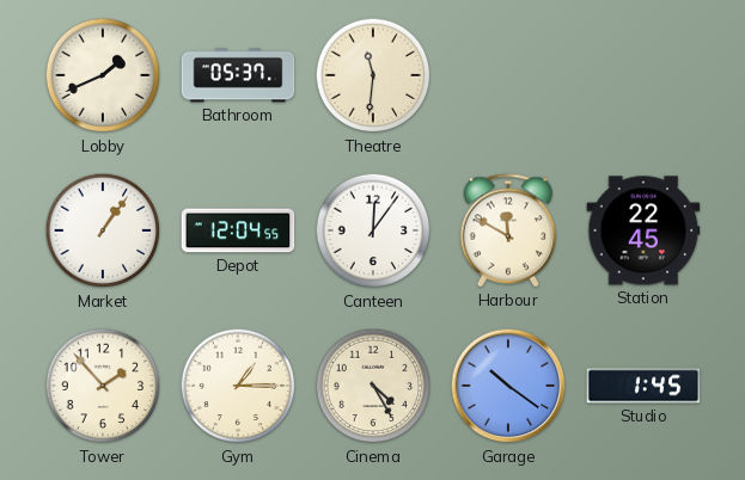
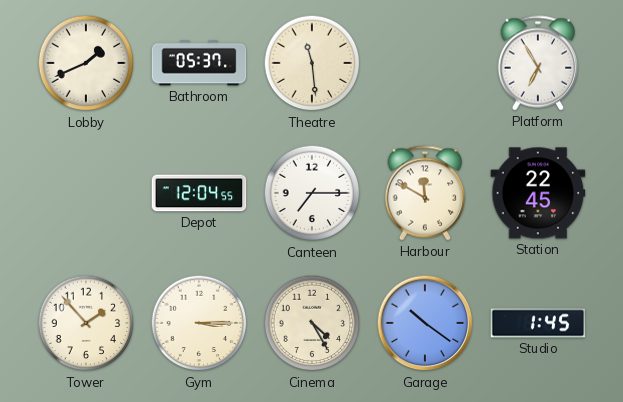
Theatre: 11:31 -> 11:29 (312, 63)
Platform: none -> 6:55 (537, 63)
Market: 1:06 -> none (103, 230)
Canteen: 12:06 -> 7:15 (312, 193)
Gym: 1:15 -> 3:15 (199, 323)
